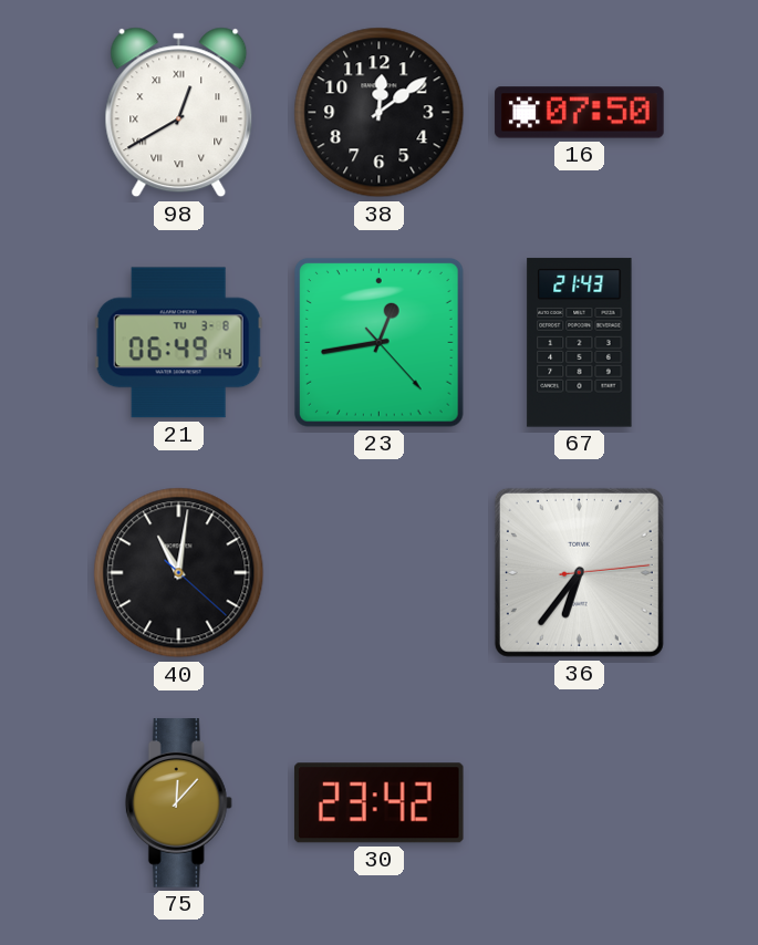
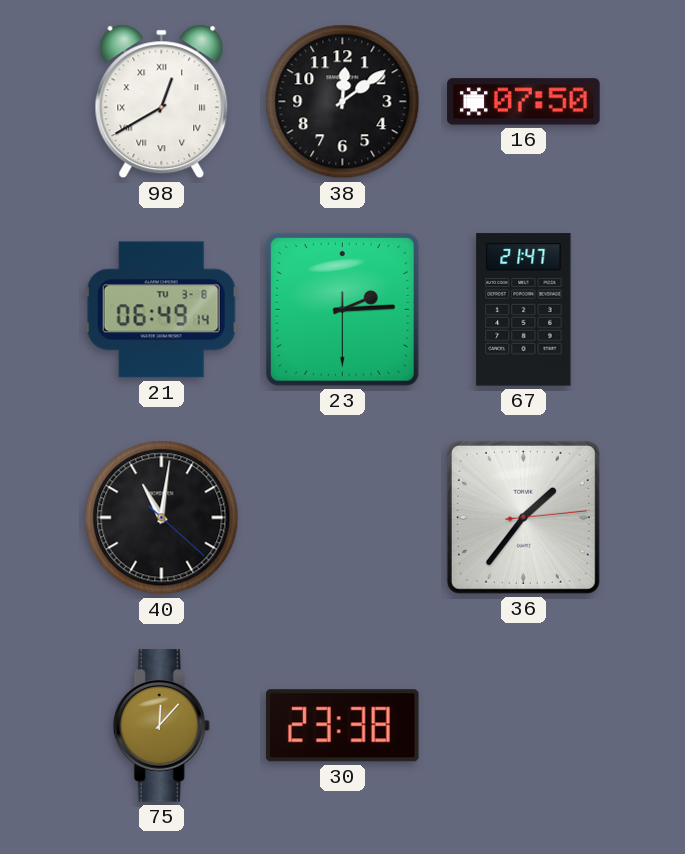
23: 12:43 -> 2:14 (343, 310)
67: 21:43 -> 21:47 (524, 310)
36: 6:36 -> 1:36 (523, 517)
30: 23:42 -> 23:38 (342, 726)
